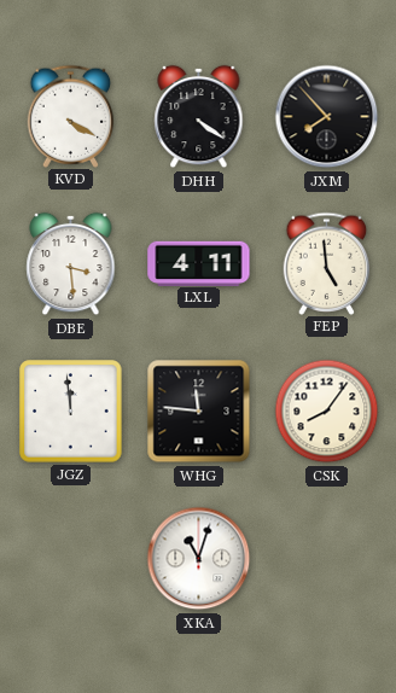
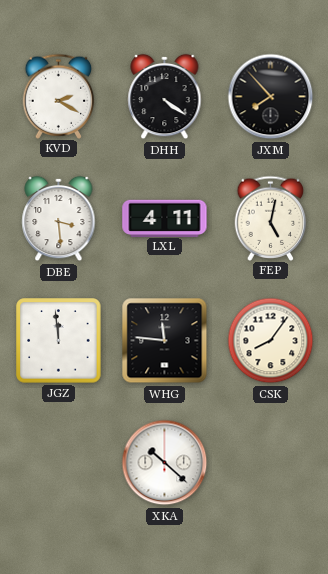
KVD: 4:20 -> 2:20 (59, 96)
FEP: 4:59 -> 5:02 (271, 218)
XKA: 11:03 -> 10:22 (165, 463)
